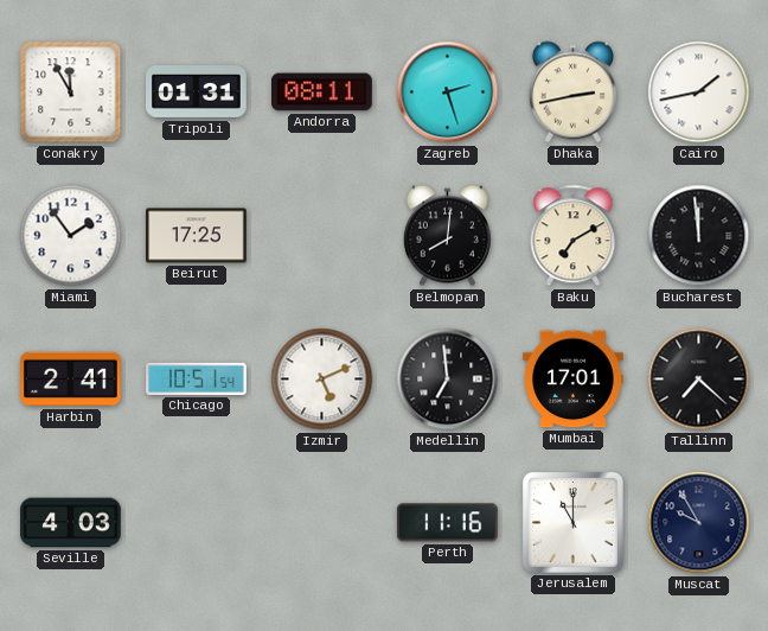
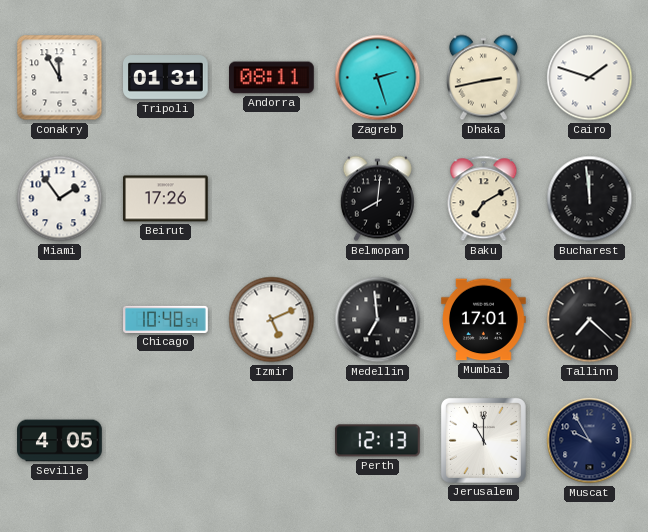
Cairo: 1:43 -> 1:48 (590, 78)
Beirut: 17:25 -> 17:26 (166, 199)
Harbin: 2:41 -> none (71, 380)
Chicago: 10:51 -> 10:48 (166, 319)
Seville: 4:03 -> 4:05 (60, 441)
Perth: 11:16 -> 12:13 (377, 441)
